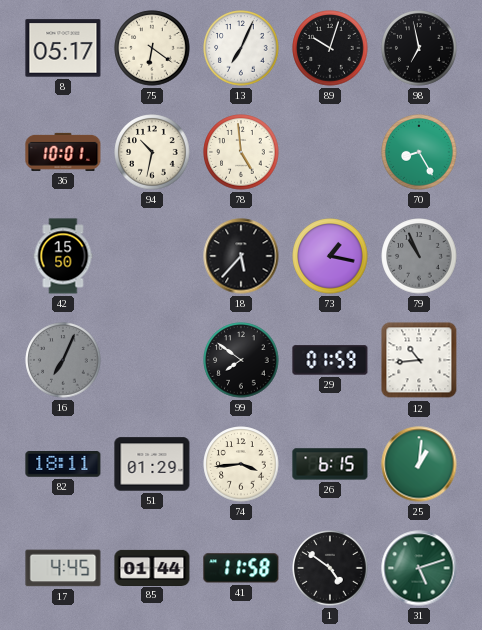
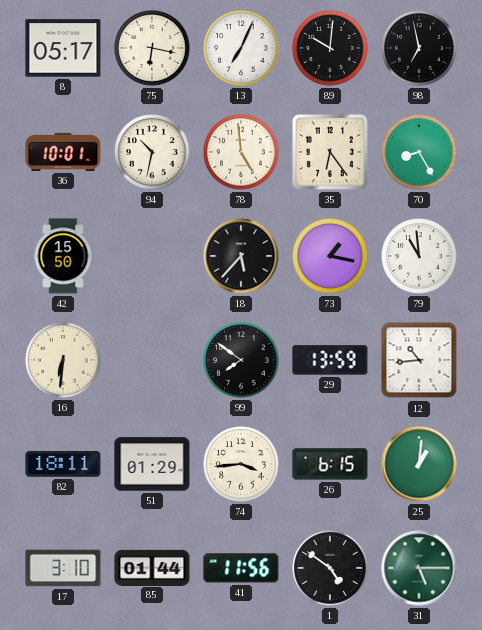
75: 6:21 -> 6:17 (152, 48)
89: 10:03 -> 10:01 (330, 48)
35: none -> 6:24 (330, 152)
79: 10:56 -> 10:59 (419, 256)
79 dial: grey -> white (419, 256)
16: 7:04 -> 6:31 (63, 360)
16 dial: grey -> cream (63, 360)
29: 01:59 -> 13:59 (330, 360)
17: 4:45 -> 3:10 (63, 568)
41: 11:58 -> 11:56 (241, 568)
31: 5:12 -> 5:15 (419, 568)
